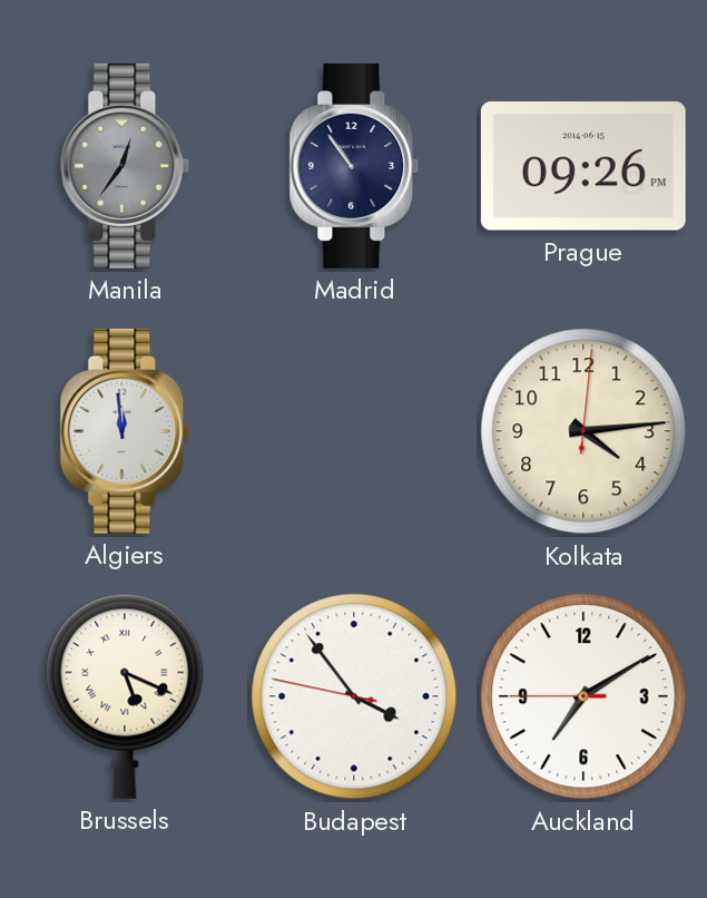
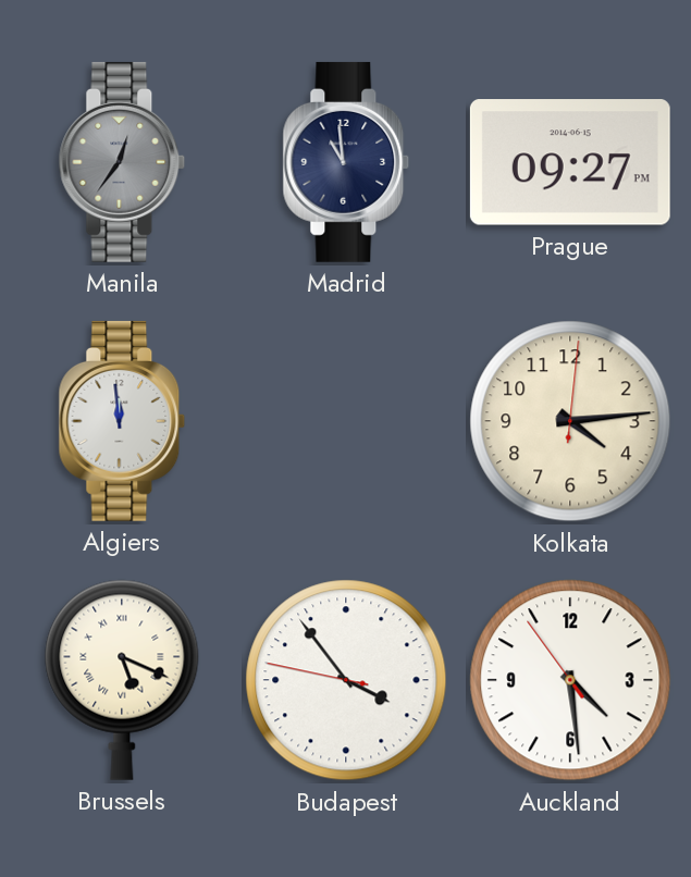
Madrid: 10:54 -> 10:59 (346, 162)
Prague: 09:26 -> 09:27 (570, 162)
Auckland: 7:09 -> 4:28 (570, 680)
